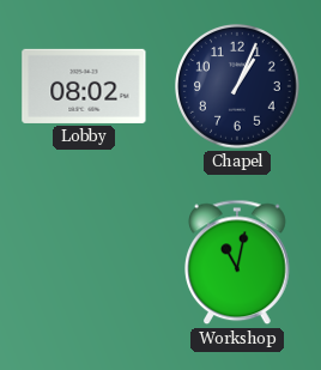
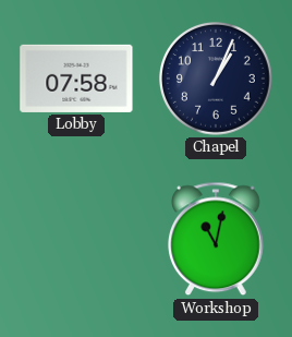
Lobby: 08:02 -> 07:58 (76, 79)
